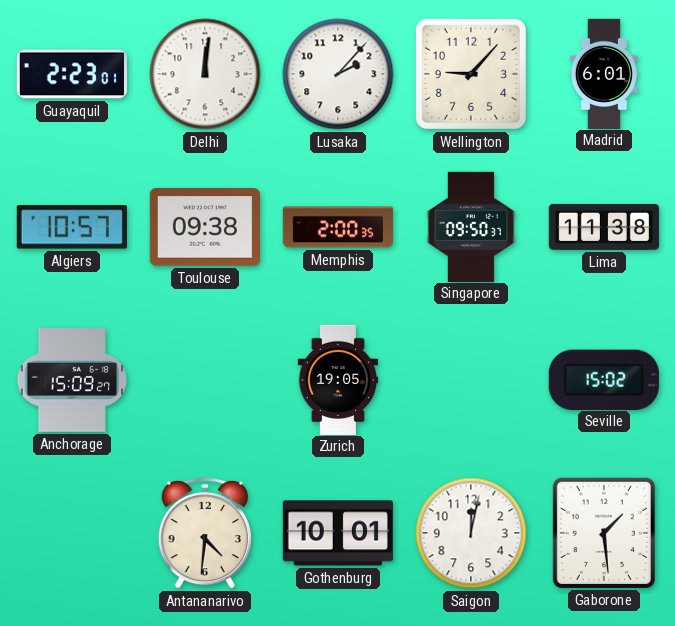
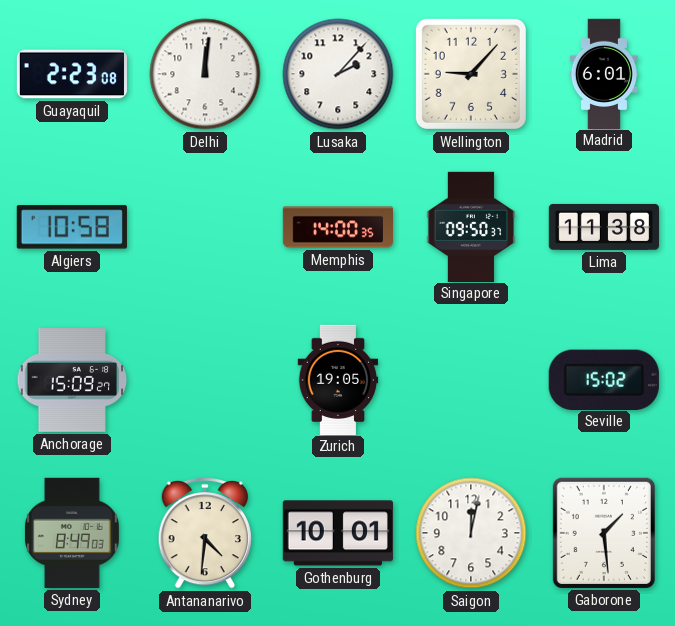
Guayaquil: 2:23:01 -> 2:23:08 (71, 74)
Algiers: 10:57 -> 10:58 (72, 227)
Toulouse: 09:38 -> none (205, 227)
Memphis: 2:00 -> 14:00 (337, 227)
Sydney: none -> 8:49 (72, 533)
